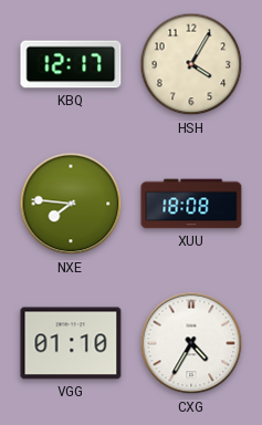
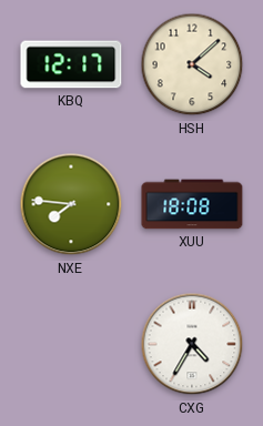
HSH: 4:05 -> 4:08 (192, 64)
VGG: 01:10 -> none (71, 343)
